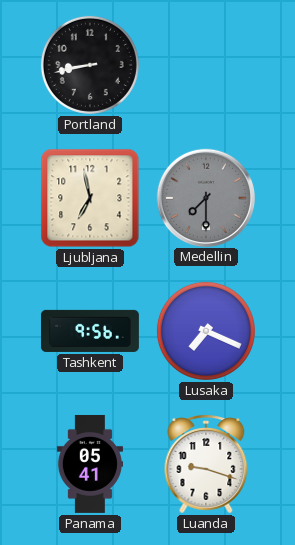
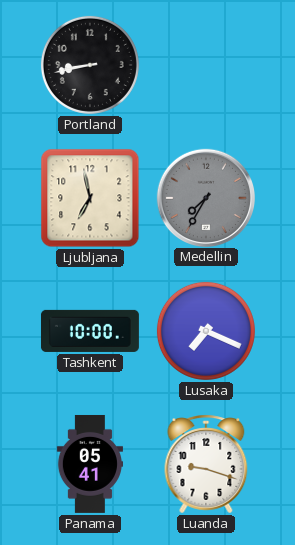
Medellin: 7:30 -> 7:35 (205, 197)
Tashkent: 9:56 -> 10:00 (90, 331)
